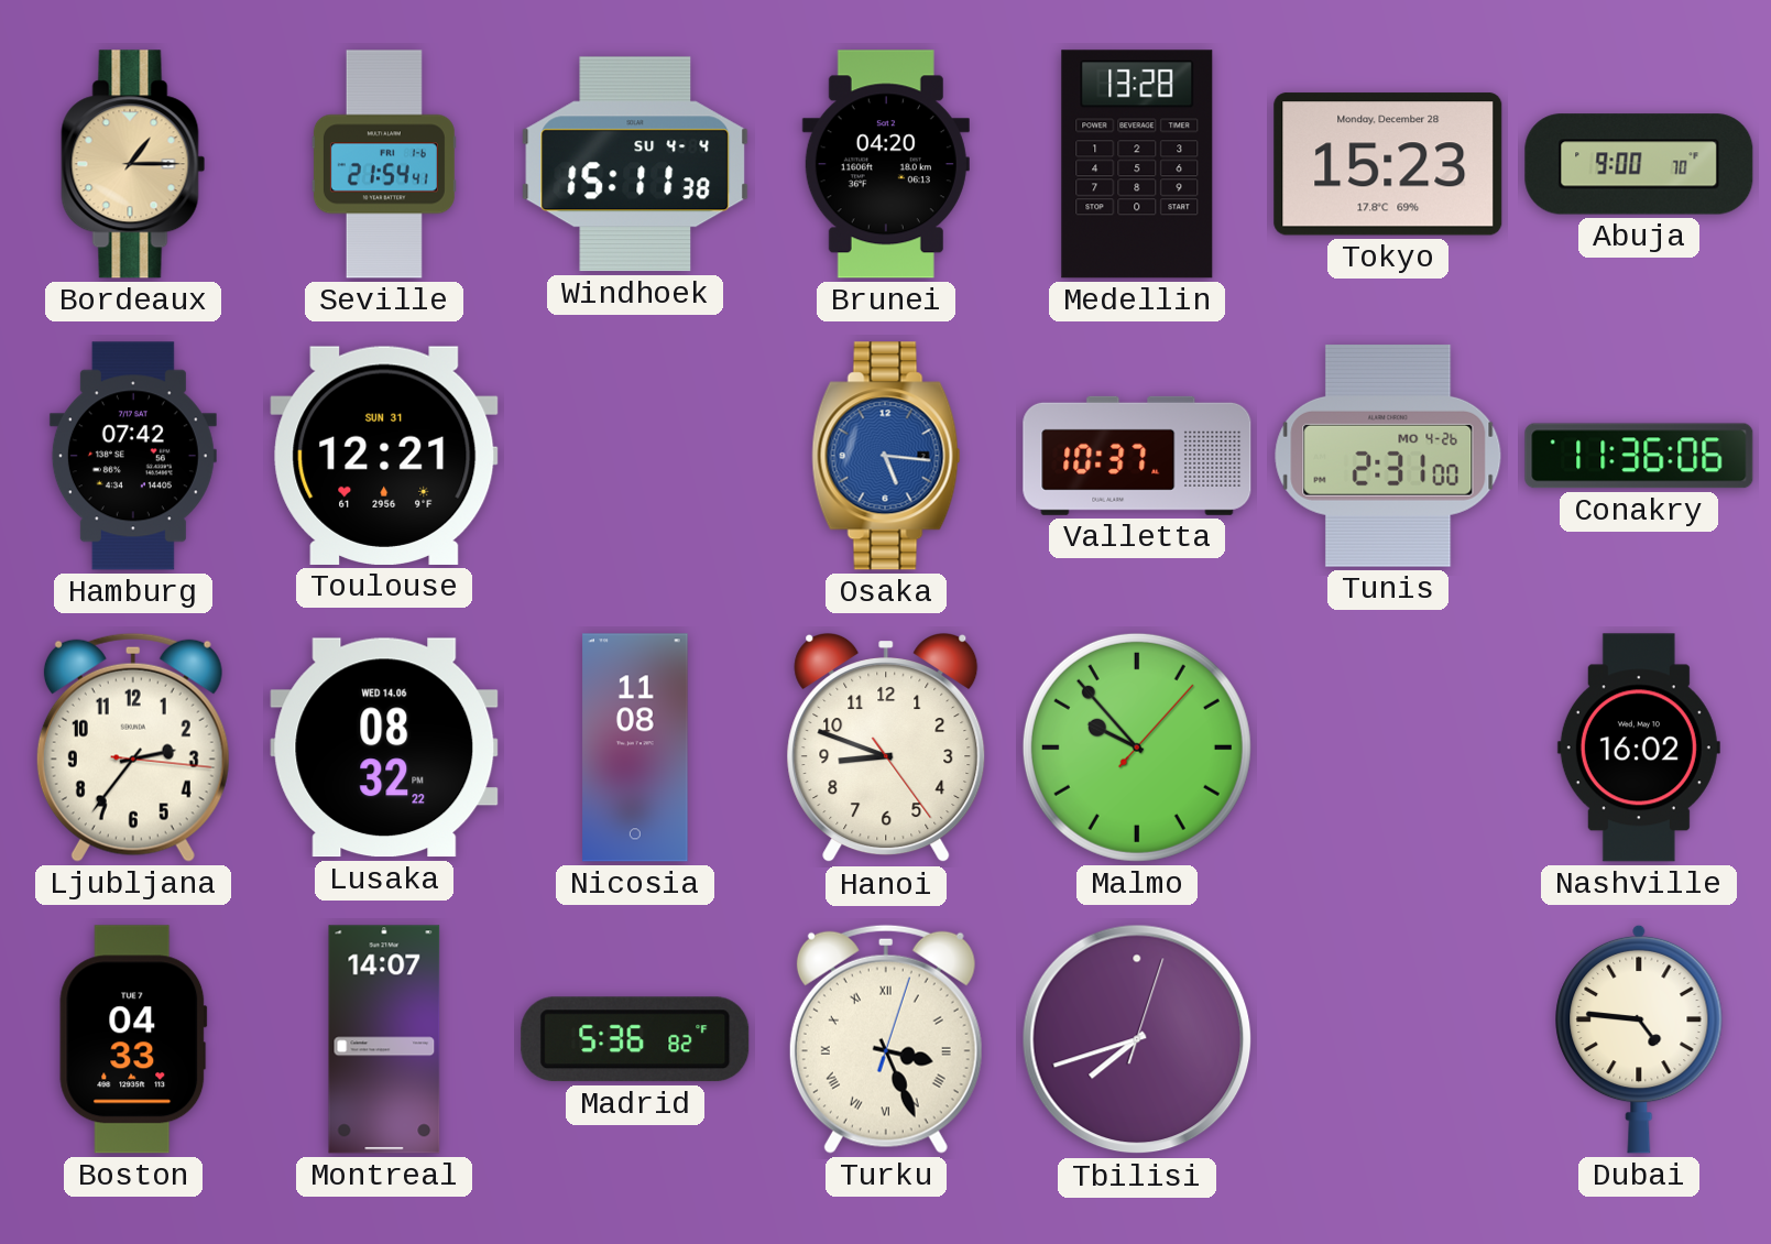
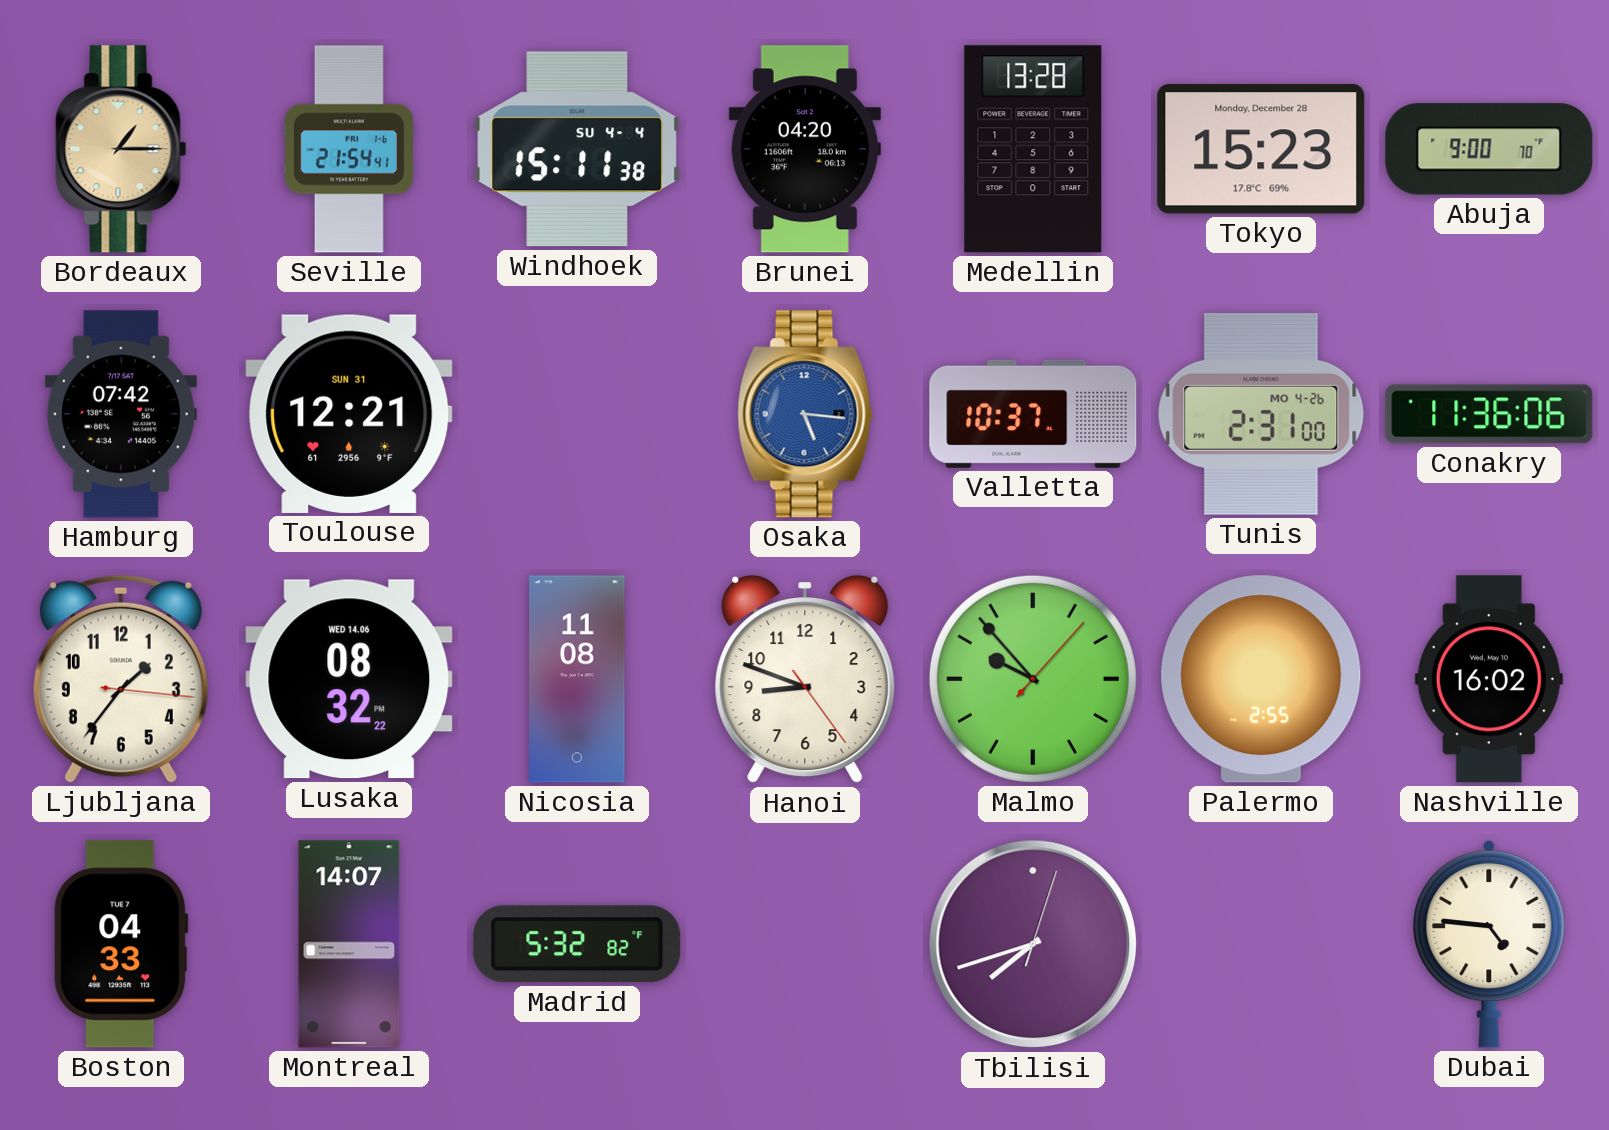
Ljubljana: 2:36 -> 1:36 (121, 679)
Palermo: none -> 2:55 (1261, 679)
Madrid: 5:36 -> 5:32 (577, 944)
Turku: 3:26 -> none (886, 1039)
